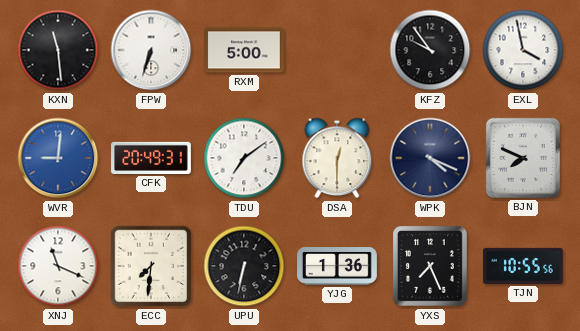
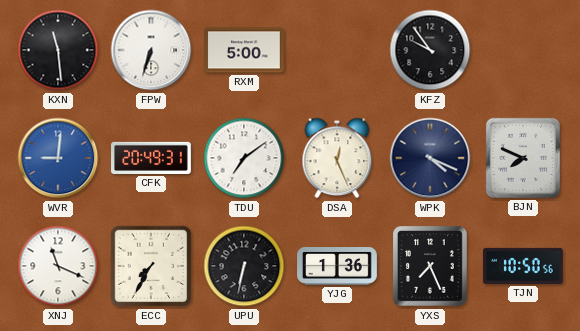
EXL: 3:58 -> none (523, 50)
DSA: 12:30 -> 12:26 (337, 158)
ECC: 7:31 -> 7:35 (151, 266)
TJN: 10:55 -> 10:50 (524, 266)
